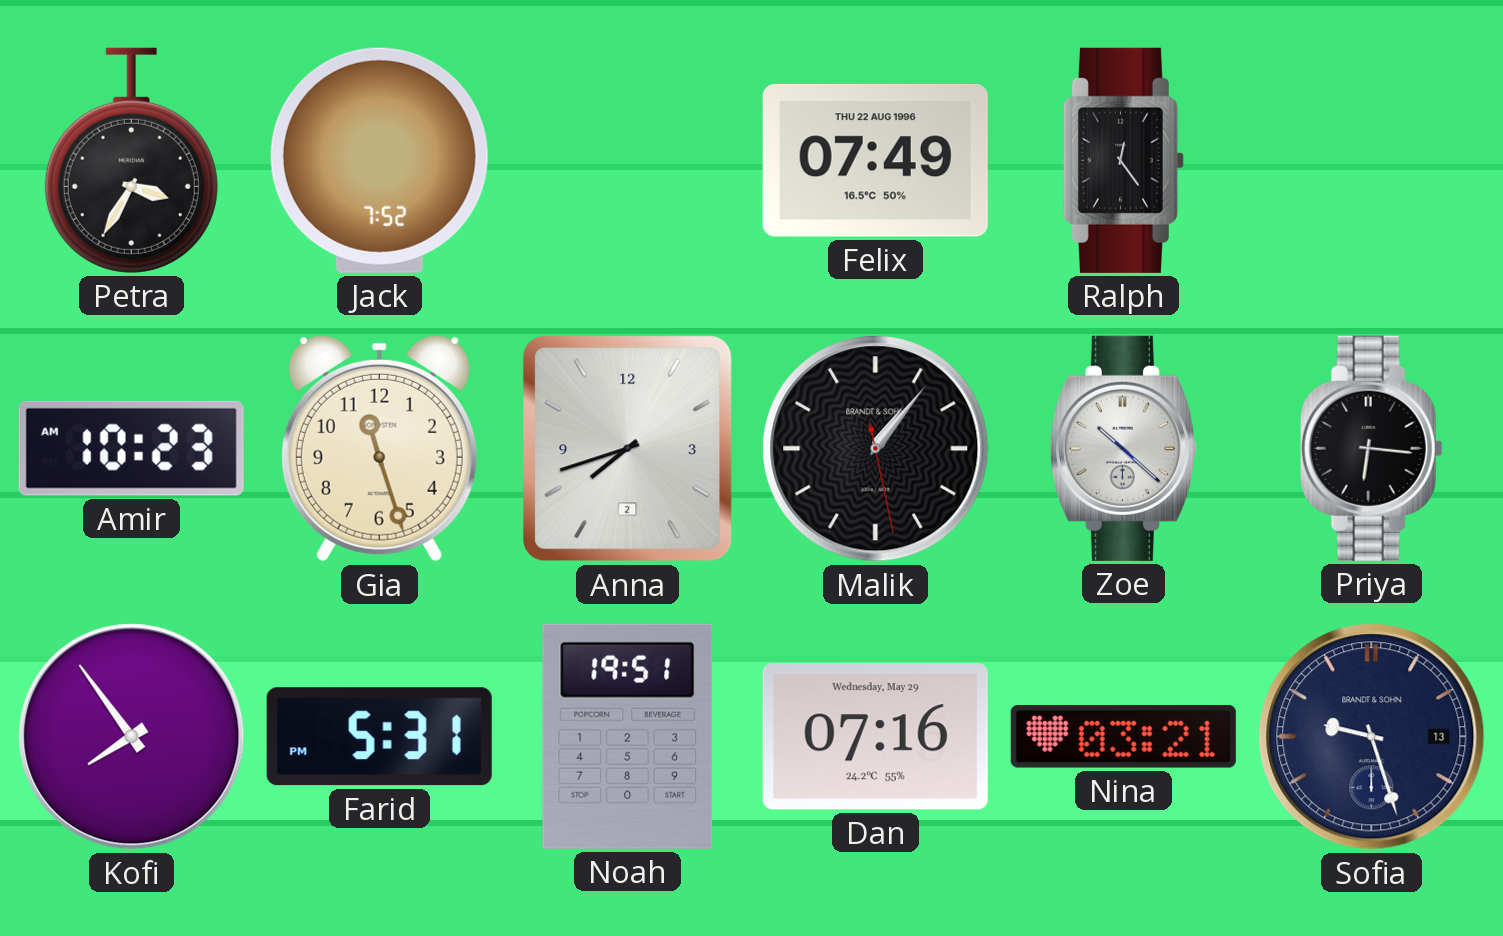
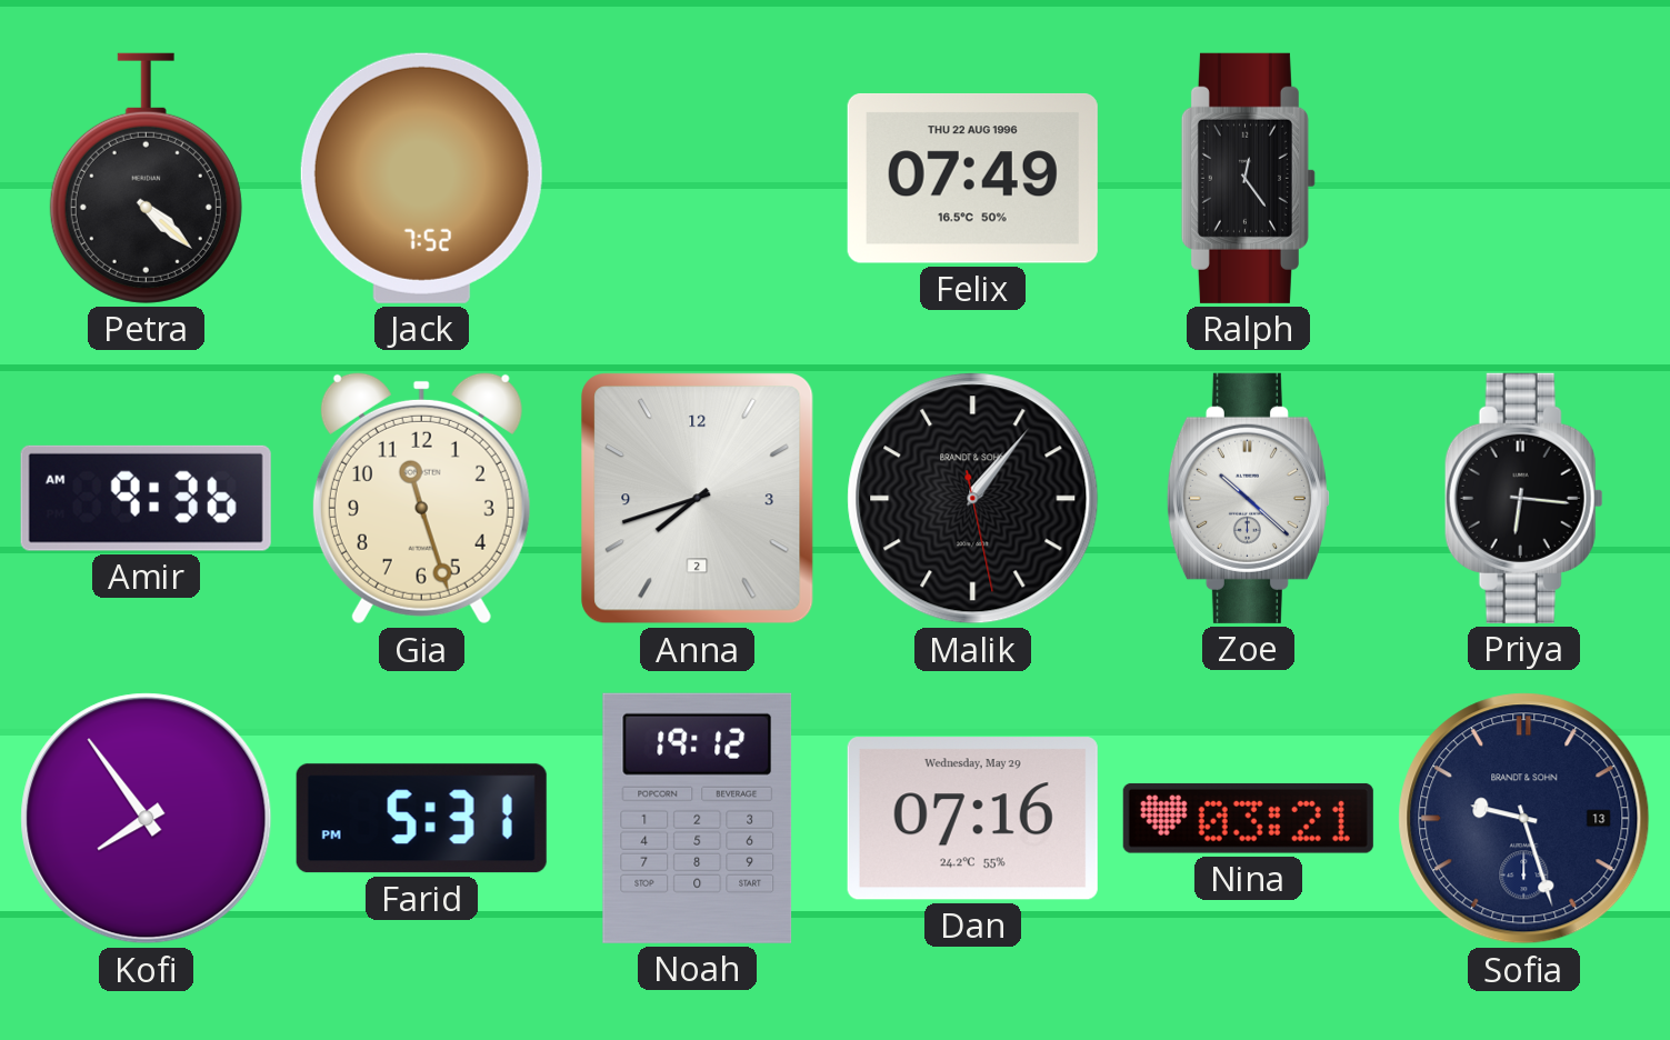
Petra: 3:35 -> 4:22 (146, 178)
Amir: 10:23 -> 9:36 (146, 498)
Noah: 19:51 -> 19:12 (698, 818)
